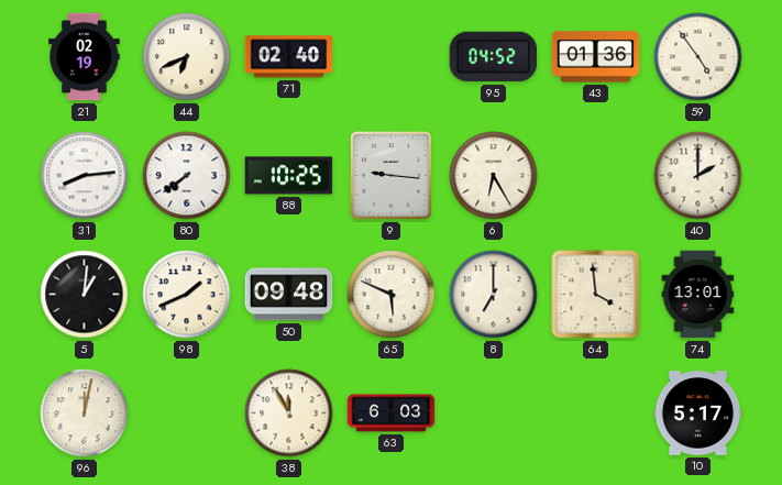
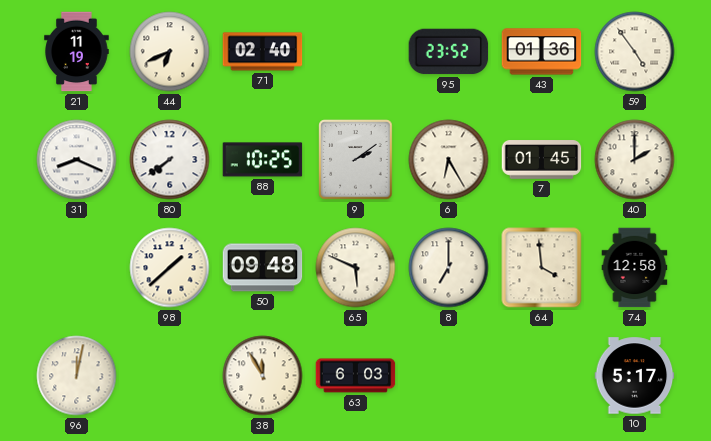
21: 02:19 -> 11:19 (77, 52)
95: 04:52 -> 23:52 (449, 52)
31: 8:14 -> 8:19 (77, 160)
9: 9:16 -> 2:09 (356, 160)
7: none -> 01:45 (542, 160)
5: 1:01 -> none (85, 295)
98: 1:41 -> 1:38 (170, 268)
74: 13:01 -> 12:58 (635, 268)
